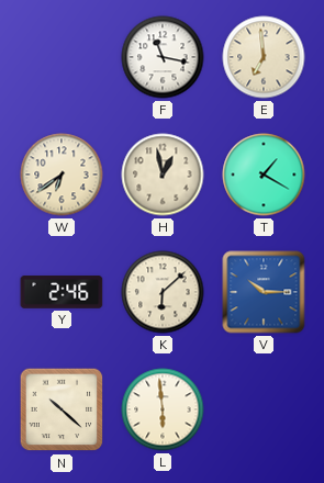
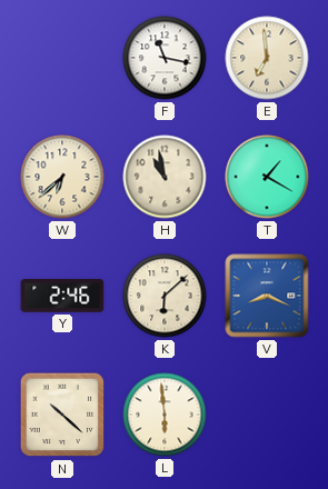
W: 6:39 -> 6:38 (62, 177)
H: 12:58 -> 10:58 (165, 177)
V: 10:15 -> 8:19 (267, 296)
